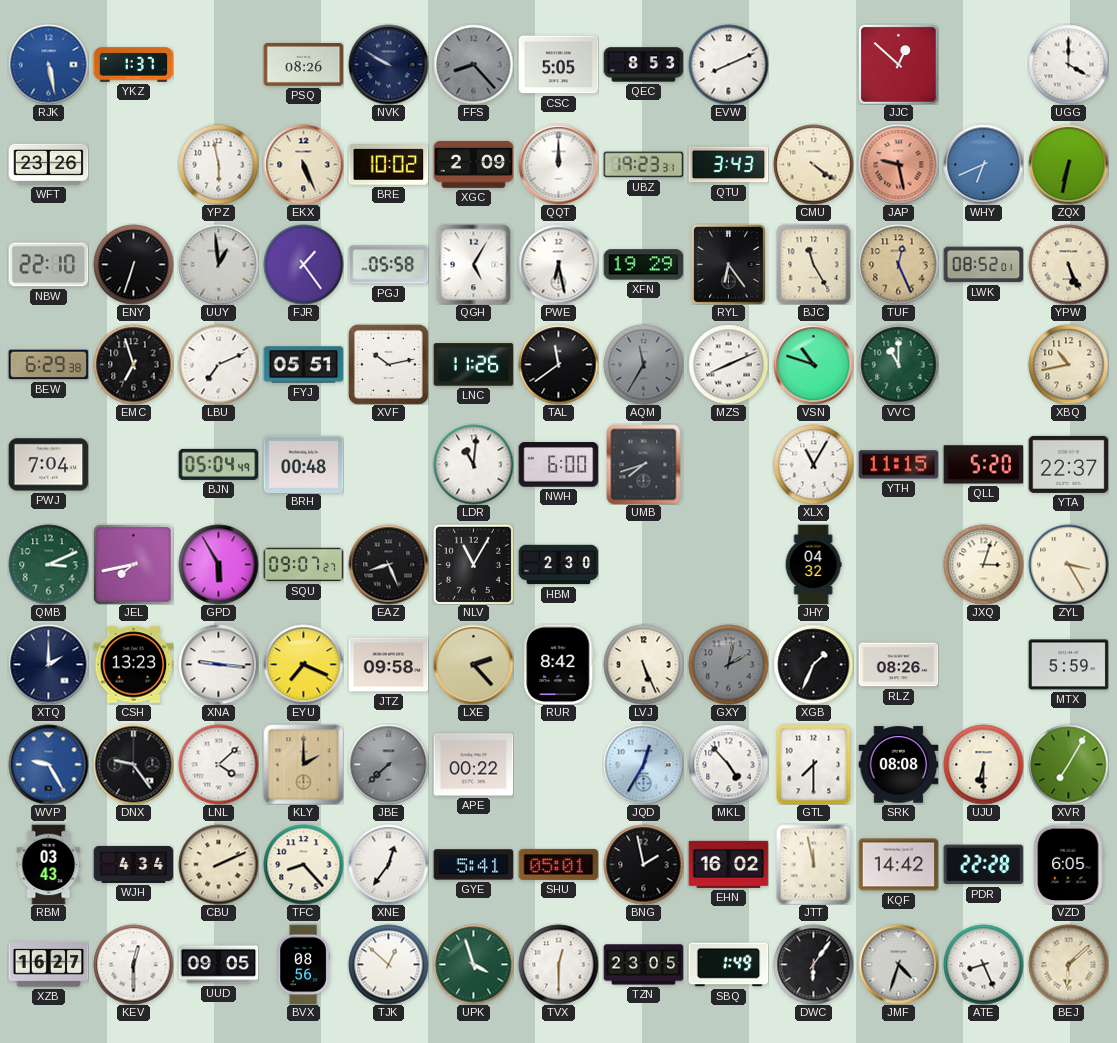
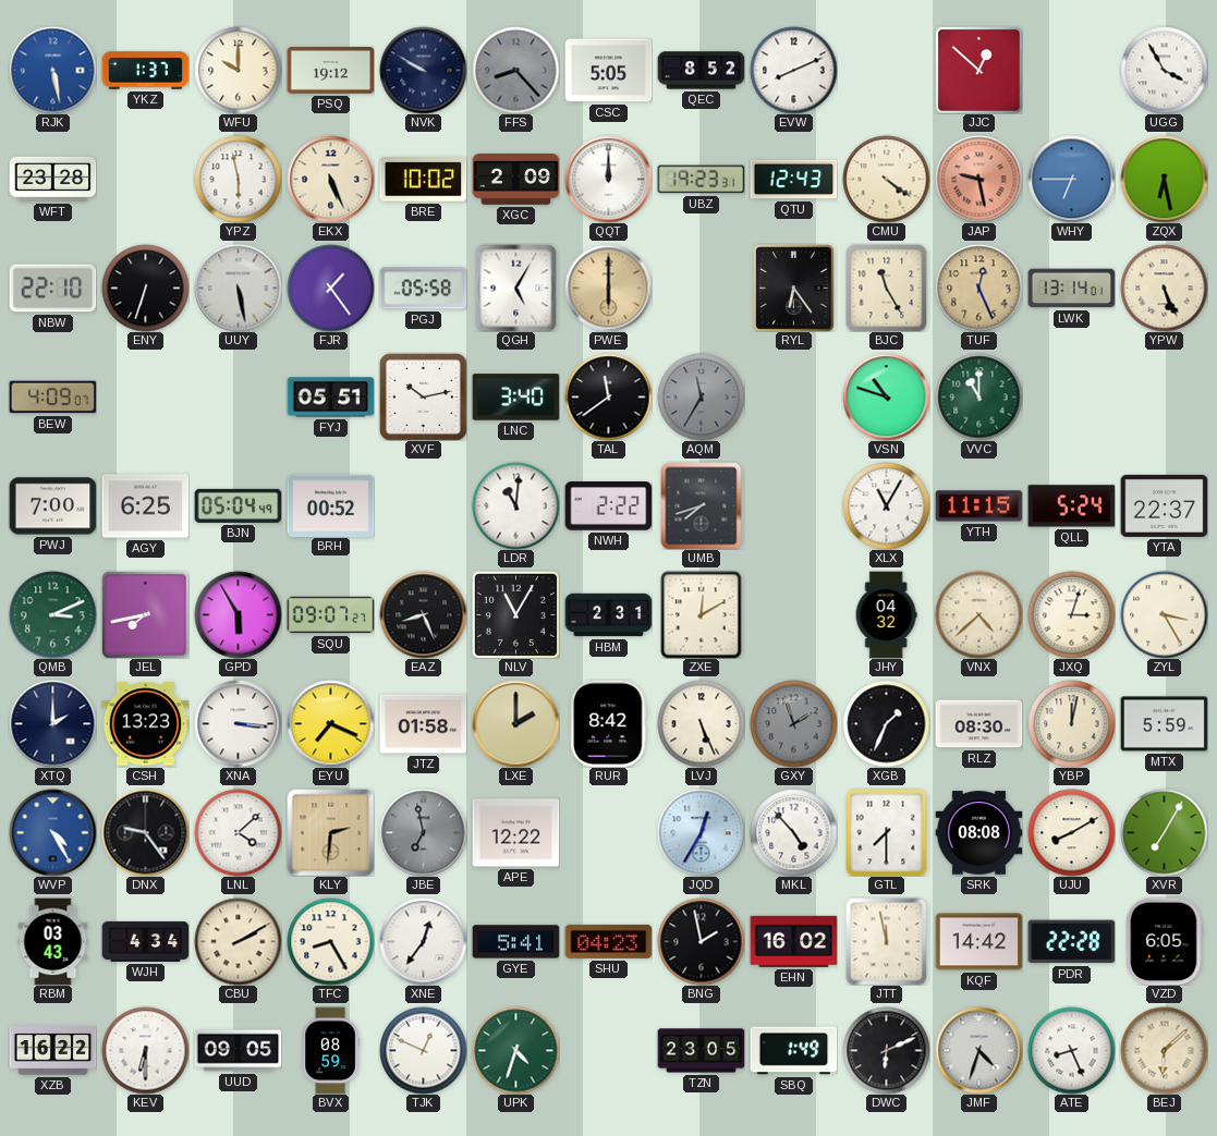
WFU: none -> 10:00 (238, 70)
PSQ: 08:26 -> 19:12 (330, 70)
QEC: 8:53 -> 8:52 (701, 71)
UGG: 4:00 -> 3:55 (1164, 70)
WFT: 23:26 -> 23:28 (52, 179)
QTU: 3:43 -> 12:43 (793, 180)
WHY: 6:41 -> 6:45 (1071, 179)
ZQX: 6:32 -> 6:28 (1164, 179)
UUY: 12:59 -> 5:28 (238, 288)
PWE: 6:28 -> 6:00 (608, 288)
PWE dial: white -> champagne (608, 288)
XFN: 19:29 -> none (643, 265)
LWK: 08:52 -> 13:14 (1071, 289)
BEW: 6:29 -> 4:09 (52, 398)
EMC: 6:57 -> none (133, 364)
LBU: 7:11 -> none (218, 364)
LNC: 11:26 -> 3:40 (515, 398)
MZS: 8:11 -> none (728, 364)
XBQ: 10:43 -> none (1068, 364)
PWJ: 7:04 -> 7:00 (52, 506)
AGY: none -> 6:25 (145, 506)
BRH: 00:48 -> 00:52 (330, 505)
NWH: 6:00 -> 2:22 (608, 506)
QLL: 5:20 -> 5:24 (1071, 506)
HBM: 2:30 -> 2:31 (608, 615)
ZXE: none -> 12:10 (702, 614)
VNX: none -> 4:38 (978, 614)
XNA: 9:16 -> 3:16 (238, 723)
JTZ: 09:58 -> 01:58 (423, 724)
LXE: 2:23 -> 2:00 (515, 723)
GXY: 2:02 -> 1:57 (793, 723)
RLZ: 08:26 -> 08:30 (978, 724)
YBP: none -> 12:02 (1071, 723)
WVP: 9:25 -> 4:25 (52, 832)
KLY: 2:00 -> 2:31 (330, 832)
JBE: 7:38 -> 6:58 (423, 832)
APE: 00:22 -> 12:22 (515, 833)
UJU: 6:30 -> 8:10 (1071, 832)
CBU: 2:11 -> 2:10 (238, 941)
TFC: 8:23 -> 8:25 (330, 941)
SHU: 05:01 -> 04:23 (608, 941)
XZB: 16:27 -> 16:22 (52, 1051)
KEV: 12:30 -> 6:30 (145, 1050)
BVX: 08:56 -> 08:59 (330, 1050)
TJK: 12:52 -> 12:49 (423, 1050)
UPK: 3:57 -> 4:33 (515, 1050)
TVX: 12:30 -> none (558, 964)
DWC: 6:06 -> 6:11 (886, 1050)
